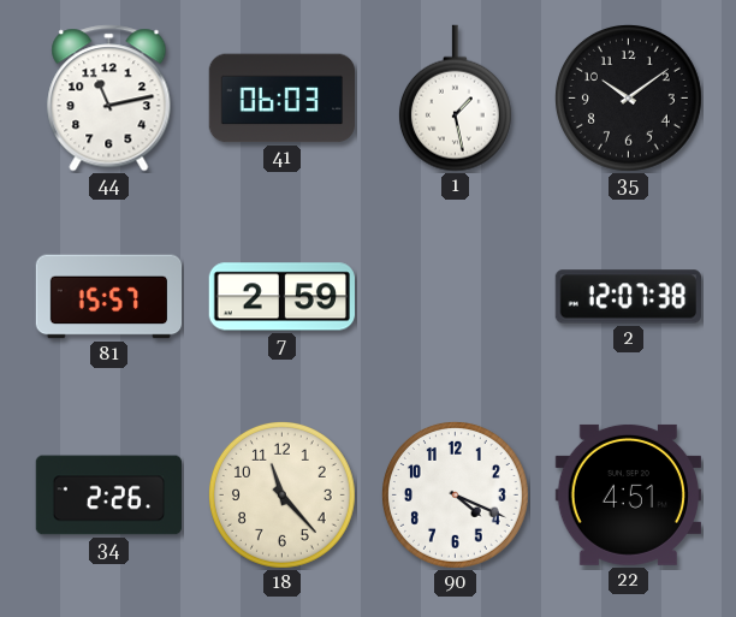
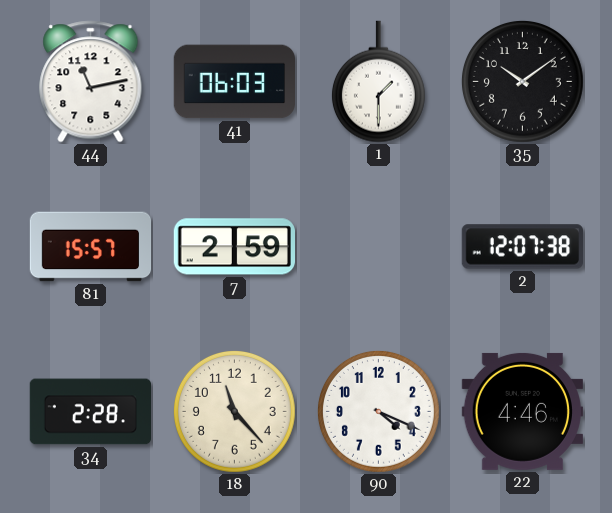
1: 1:28 -> 1:30 (378, 82)
34: 2:26 -> 2:28 (91, 412)
22: 4:51 -> 4:46 (522, 411)
